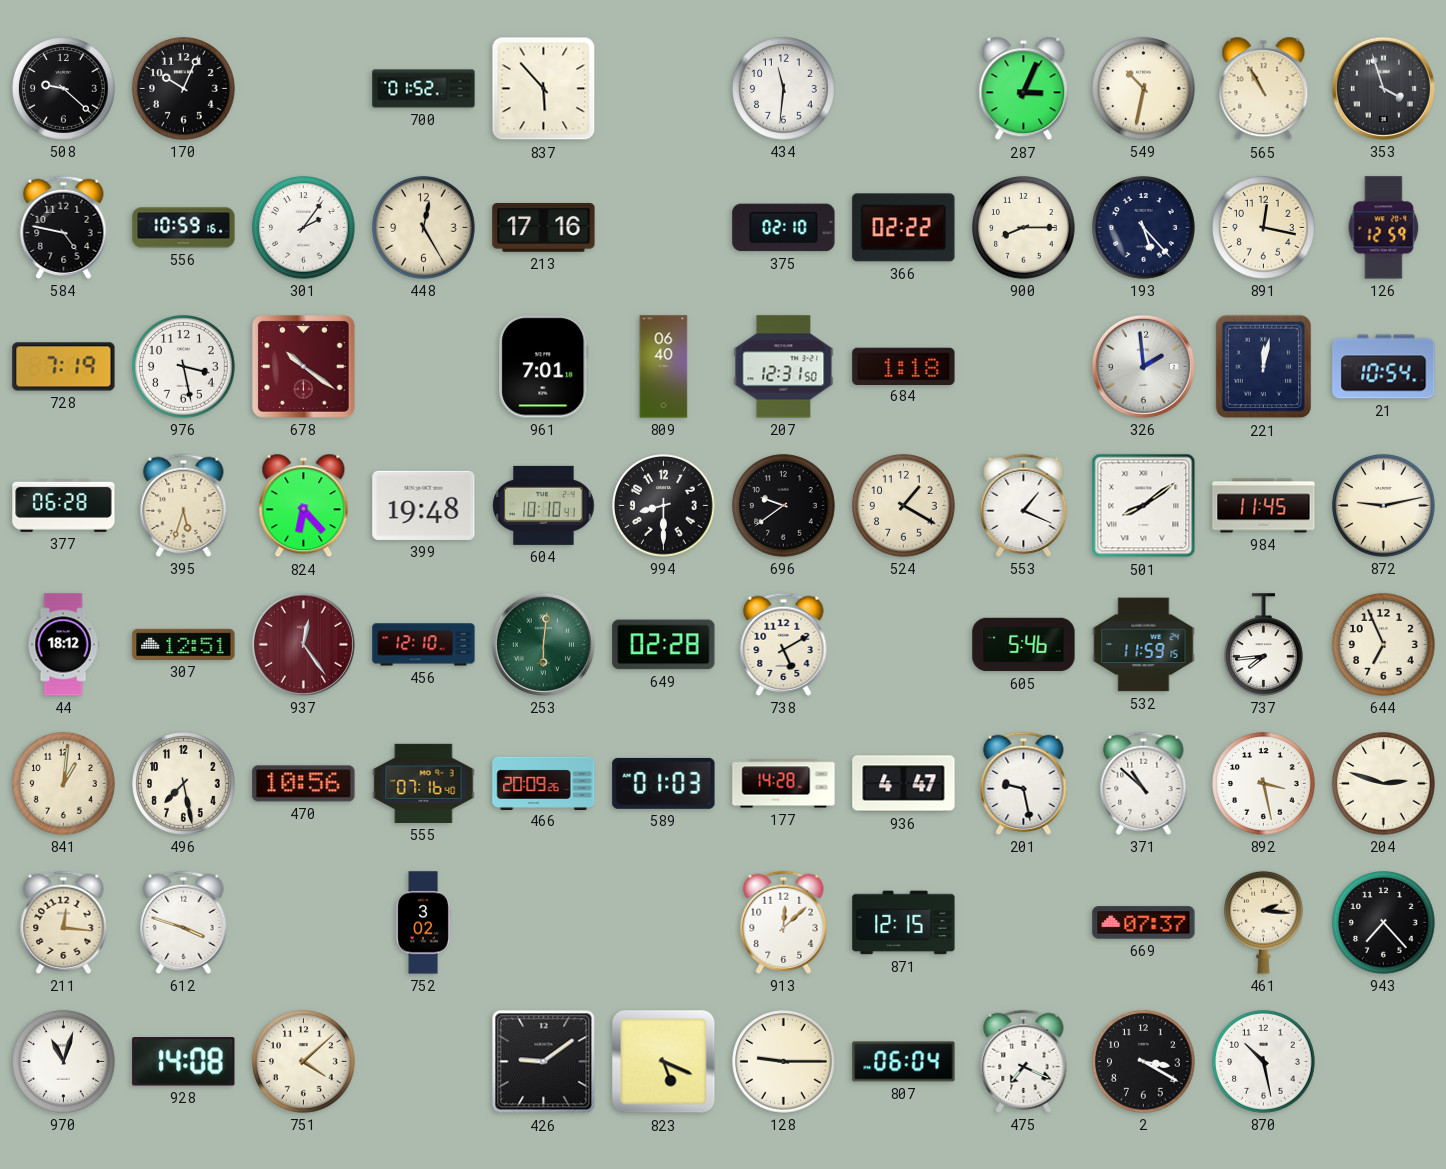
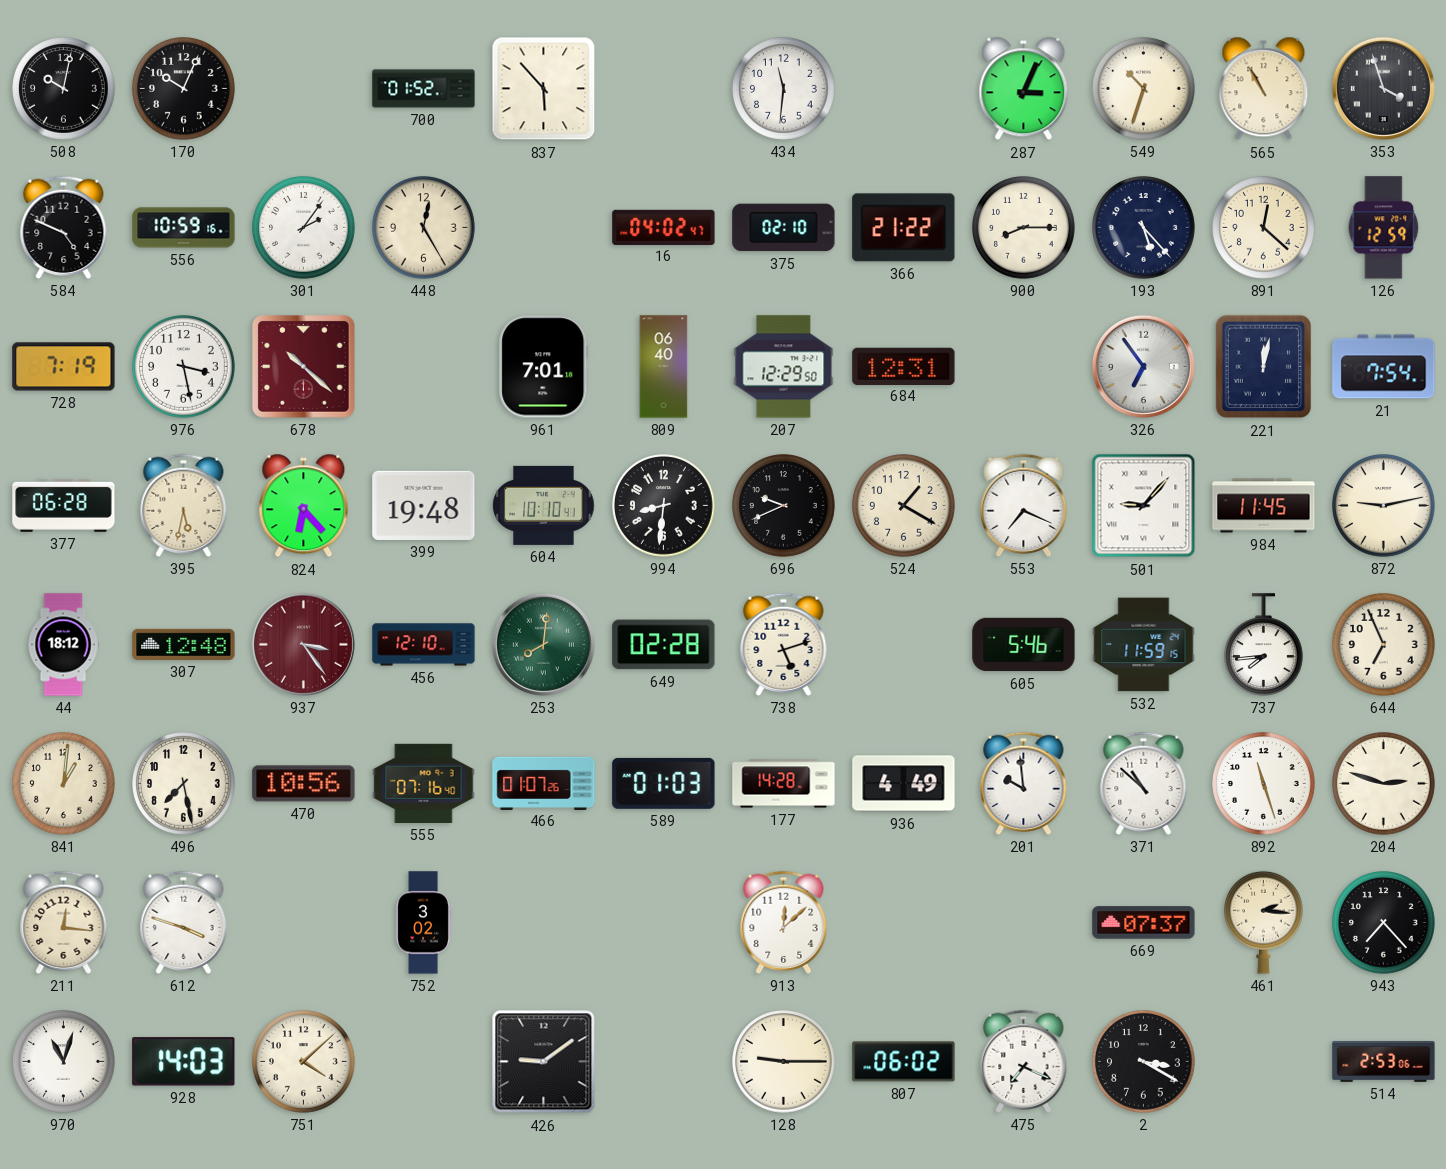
508: 9:22 -> 10:02 (64, 89)
549: 10:32 -> 10:33 (1144, 89)
584: 4:47 -> 4:49 (64, 227)
213: 17:16 -> none (544, 228)
16: none -> 04:02 (664, 227)
366: 02:22 -> 21:22 (904, 228)
891: 12:17 -> 12:22 (1264, 228)
678: 10:21 -> 10:22 (304, 367)
207: 12:31 -> 12:29 (784, 367)
684: 1:18 -> 12:31 (904, 366)
326: 1:59 -> 6:54 (1143, 366)
21: 10:54 -> 7:54 (1384, 367)
395: 5:33 -> 5:32 (184, 505)
994: 8:30 -> 8:31 (664, 506)
696: 9:39 -> 9:41 (784, 506)
553: 1:19 -> 7:19 (1024, 505)
501: 8:09 -> 9:07 (1144, 506)
307: 12:51 -> 12:48 (184, 644)
937: 12:24 -> 3:24 (303, 644)
253: 6:01 -> 8:01 (543, 644)
738: 5:10 -> 5:12 (784, 644)
466: 20:09 -> 01:07 (544, 783)
936: 4:47 -> 4:49 (904, 784)
201: 9:28 -> 9:59 (1024, 783)
892: 3:28 -> 11:27 (1264, 784)
871: 12:15 -> none (904, 923)
928: 14:08 -> 14:03 (184, 1062)
823: 5:19 -> none (664, 1062)
807: 06:04 -> 06:02 (904, 1062)
870: 10:28 -> none (1264, 1062)
514: none -> 2:53 (1384, 1061)
